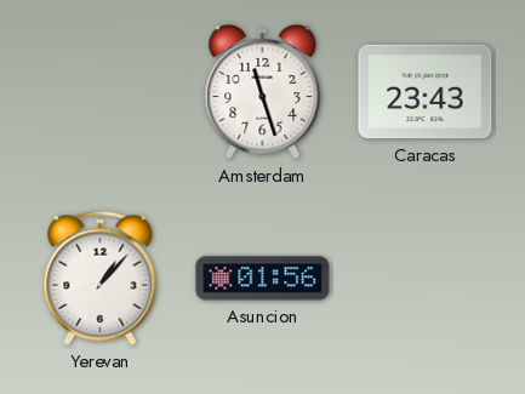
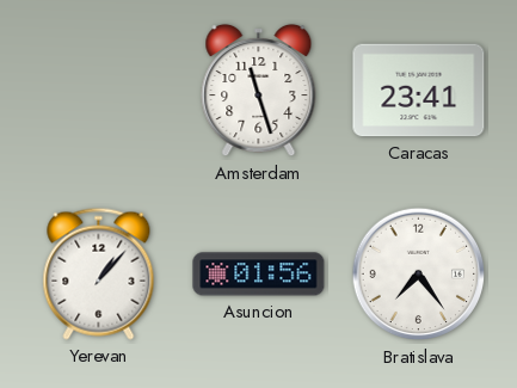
Caracas: 23:43 -> 23:41 (419, 91)
Bratislava: none -> 7:24 (419, 275)
